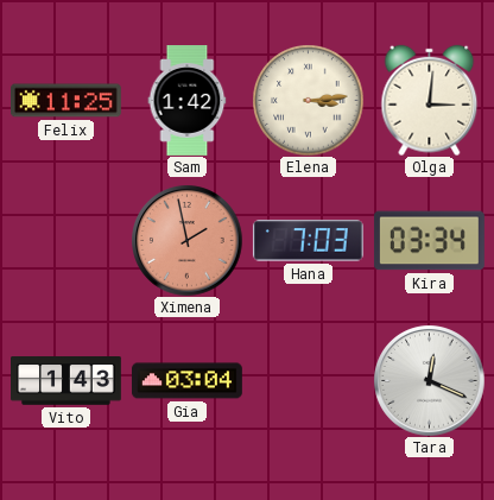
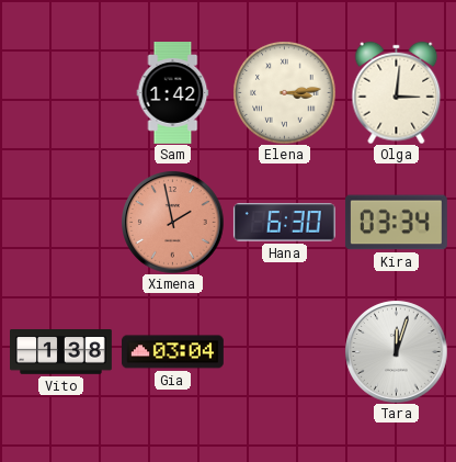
Felix: 11:25 -> none (66, 101)
Hana: 7:03 -> 6:30 (284, 223)
Vito: 1:43 -> 1:38 (61, 352)
Tara: 12:19 -> 12:03 (396, 351)
